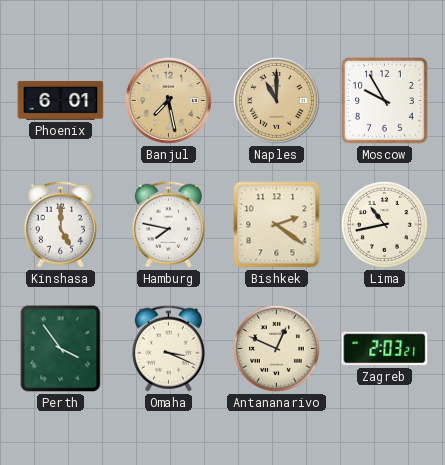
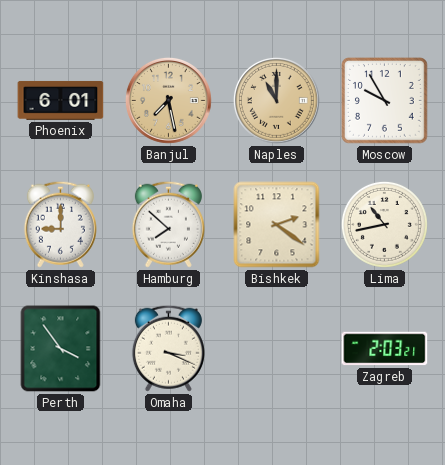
Kinshasa: 5:00 -> 9:00 (60, 224)
Hamburg: 7:47 -> 7:52 (168, 224)
Antananarivo: 12:49 -> none (276, 348)
